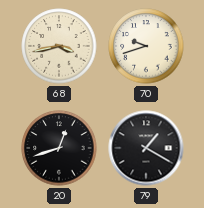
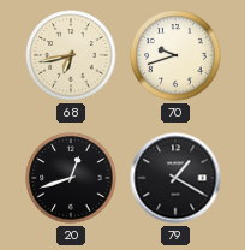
68: 3:43 -> 6:43 (71, 55)
